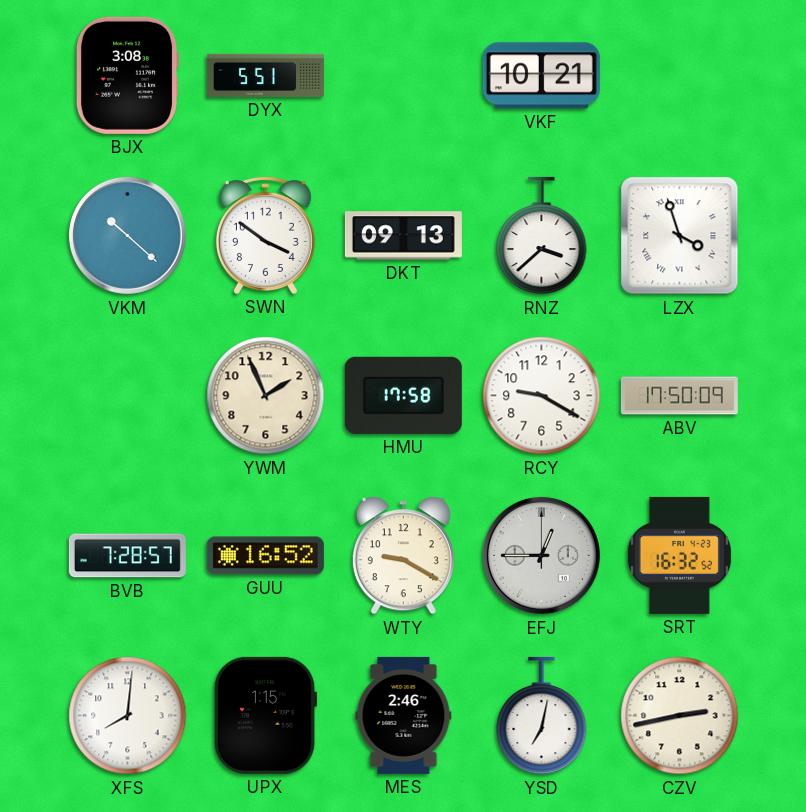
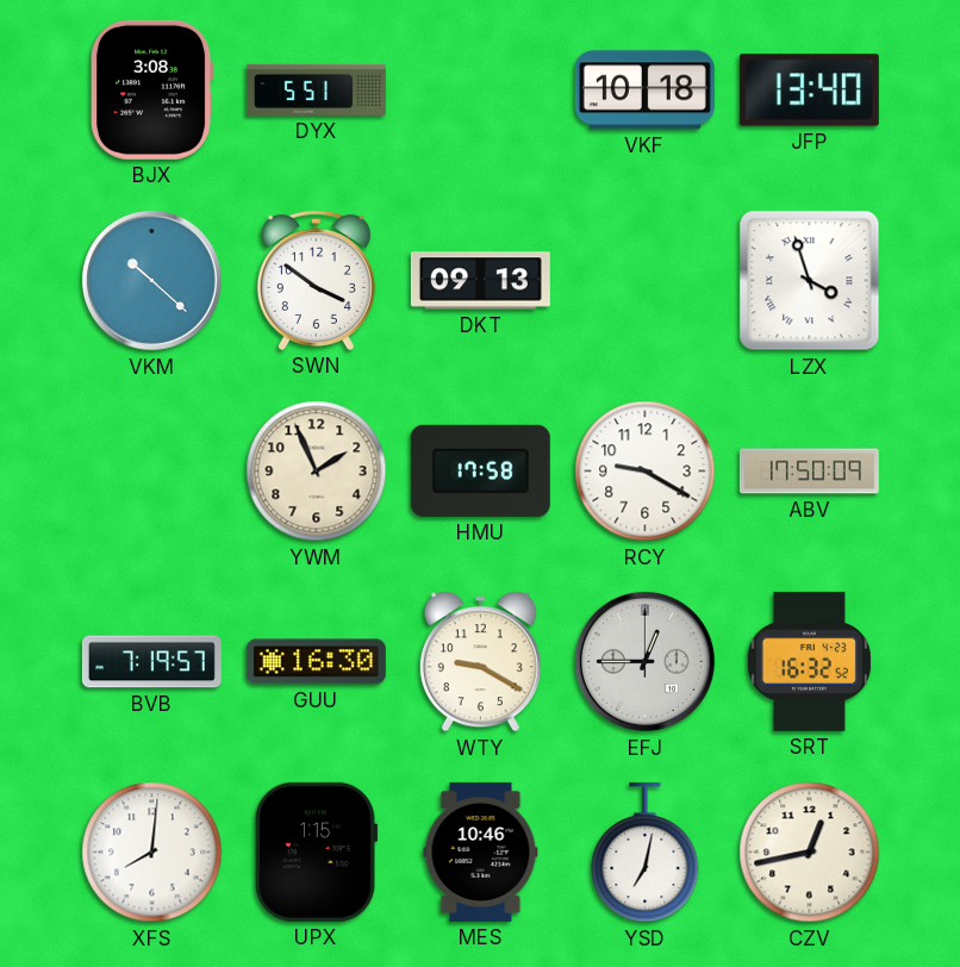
VKF: 10:21 -> 10:18 (644, 91)
JFP: none -> 13:40 (809, 91)
RNZ: 3:38 -> none (542, 236)
BVB: 7:28 -> 7:19 (151, 662)
GUU: 16:52 -> 16:30 (316, 662)
MES: 2:46 -> 10:46 (481, 851)
CZV: 2:43 -> 12:43 (810, 853)
